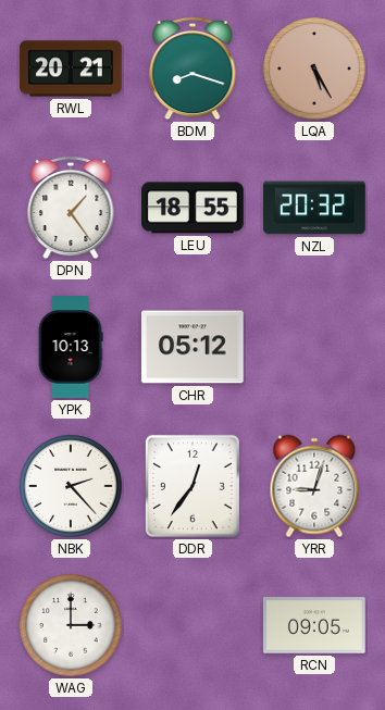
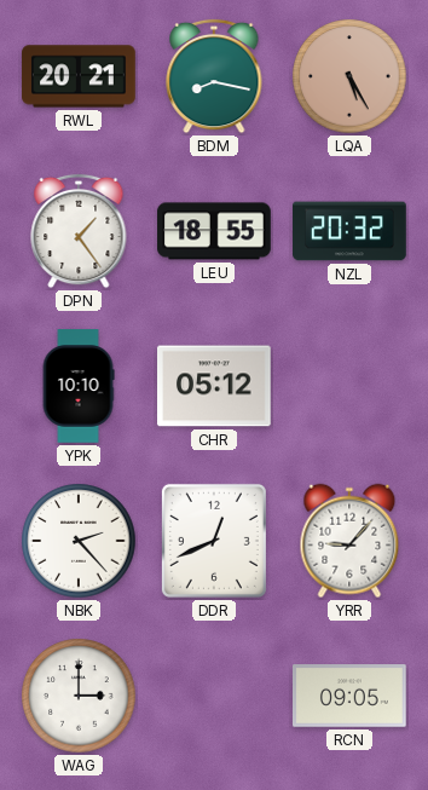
BDM: 8:18 -> 8:17 (214, 76)
YPK: 10:13 -> 10:10 (79, 386)
DDR: 12:36 -> 12:41 (214, 541)
YRR: 9:03 -> 9:07 (349, 541)
